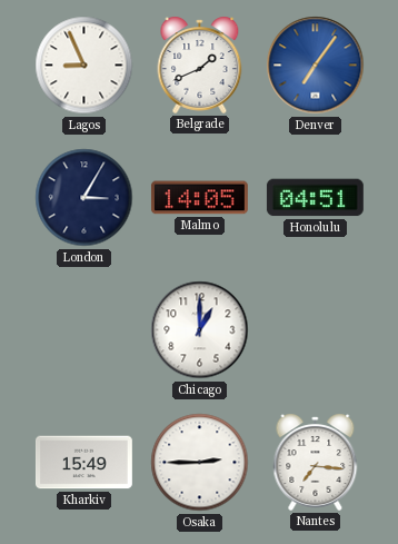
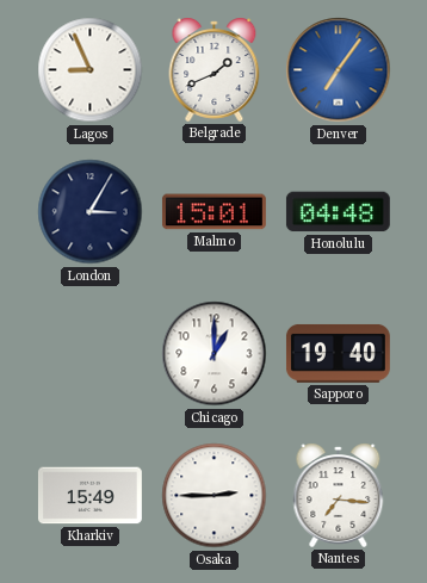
Malmo: 14:05 -> 15:01 (213, 212)
Honolulu: 04:51 -> 04:48 (338, 212)
Sapporo: none -> 19:40 (338, 353)
